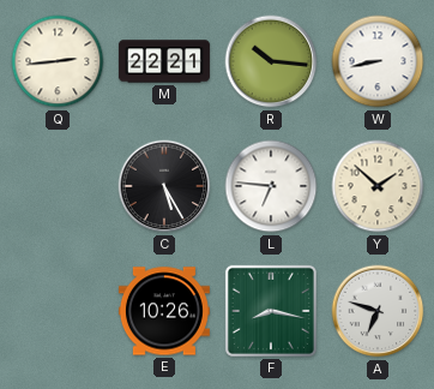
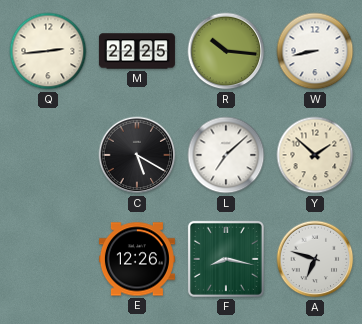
M: 22:21 -> 22:25 (137, 51)
C: 5:25 -> 5:20 (137, 155)
L: 6:46 -> 7:08 (226, 155)
E: 10:26 -> 12:26 (137, 259)
